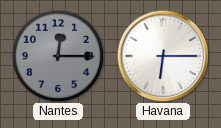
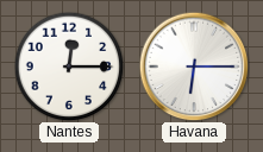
Nantes dial: grey -> white (69, 66)
